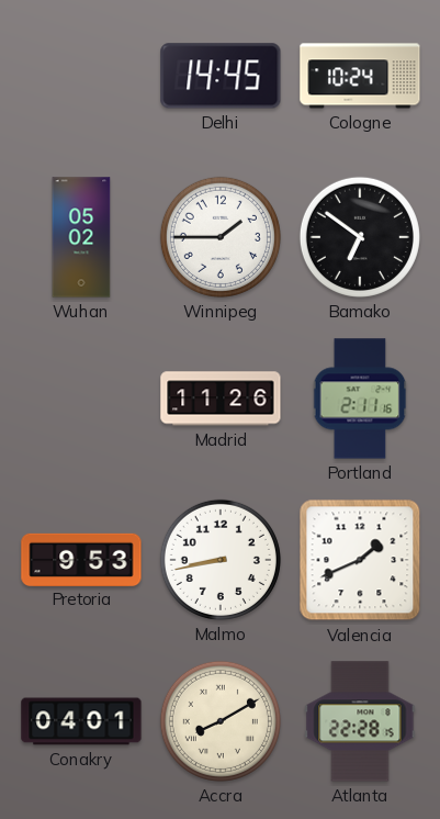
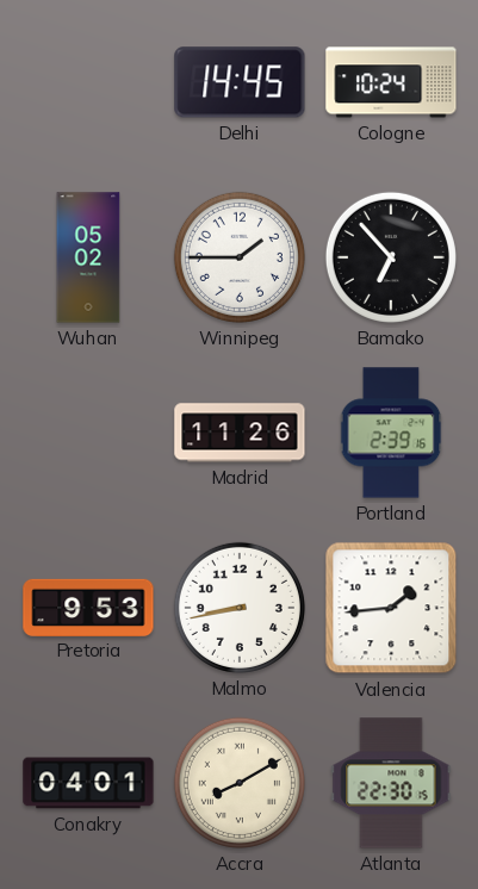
Bamako: 6:51 -> 6:53 (391, 257)
Portland: 2:11 -> 2:39 (391, 433)
Valencia: 1:41 -> 1:44 (391, 608)
Atlanta: 22:28 -> 22:30 (391, 783)
